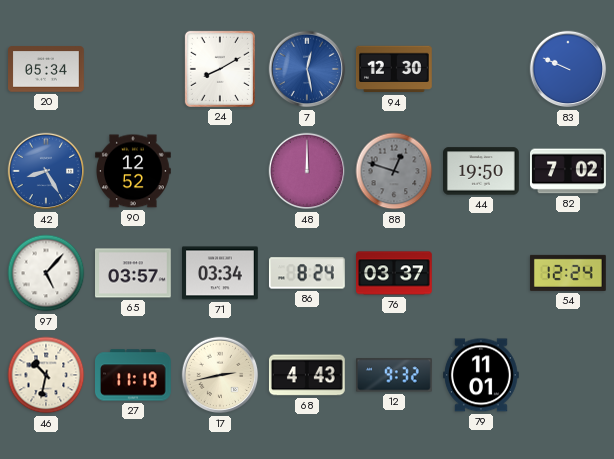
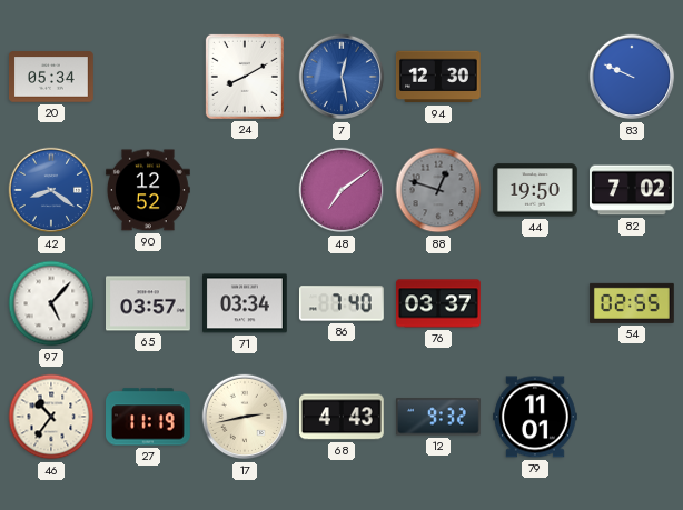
42: 8:25 -> 8:21 (51, 190)
48: 12:00 -> 7:09 (341, 190)
86: 8:24 -> 7:40 (341, 303)
54: 12:24 -> 02:55 (632, 303)
46: 10:32 -> 10:36 (51, 417)
